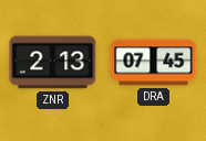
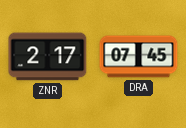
ZNR: 2:13 -> 2:17 (48, 57)
